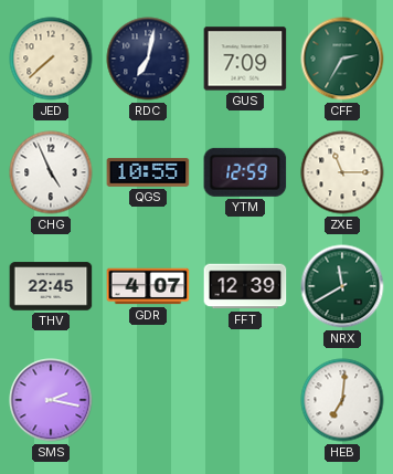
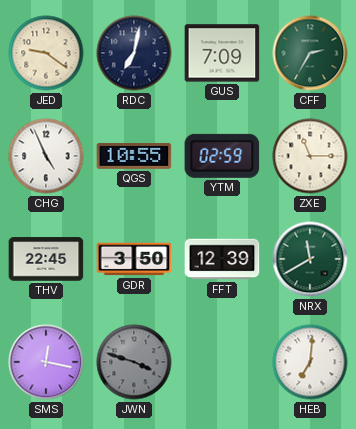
JED: 7:38 -> 9:21 (46, 53)
YTM: 12:59 -> 02:59 (222, 156)
GDR: 4:07 -> 3:50 (134, 259)
SMS: 2:17 -> 12:17 (46, 362)
JWN: none -> 3:48 (134, 362)
